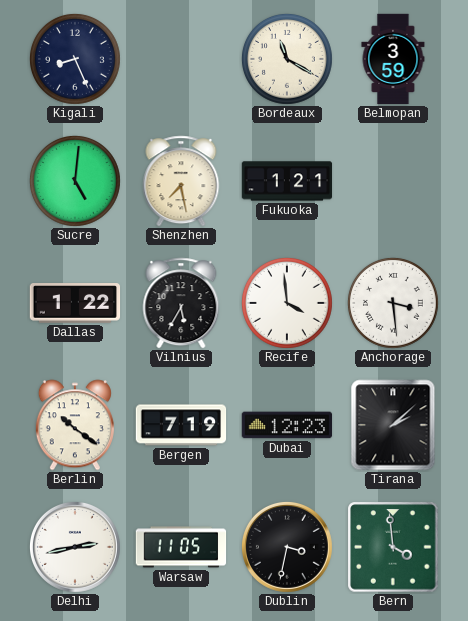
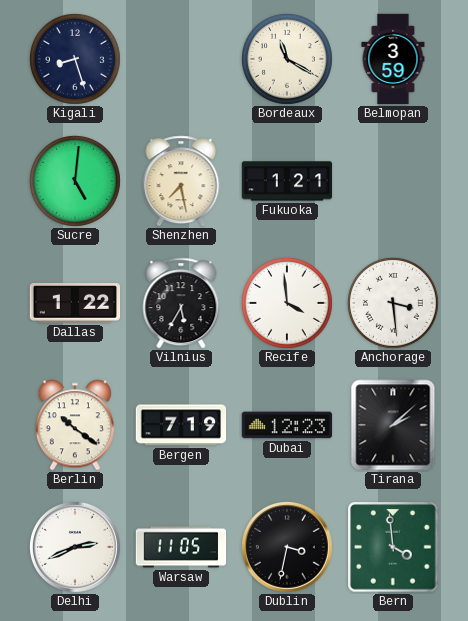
Kigali: 8:26 -> 8:27 (75, 59)
Delhi: 2:43 -> 2:41 (75, 547)
